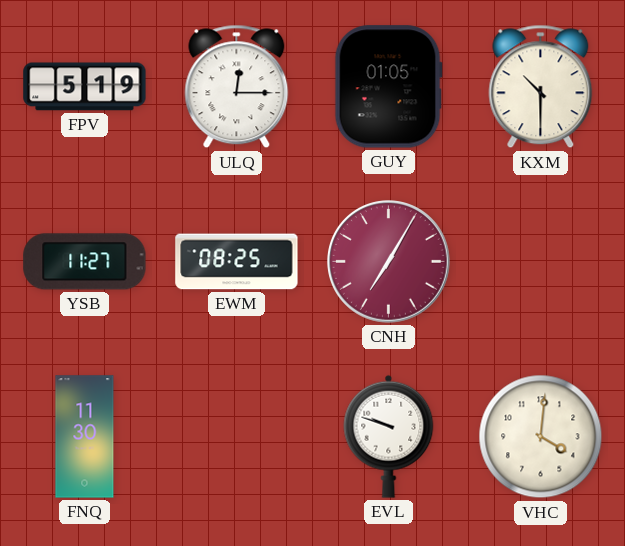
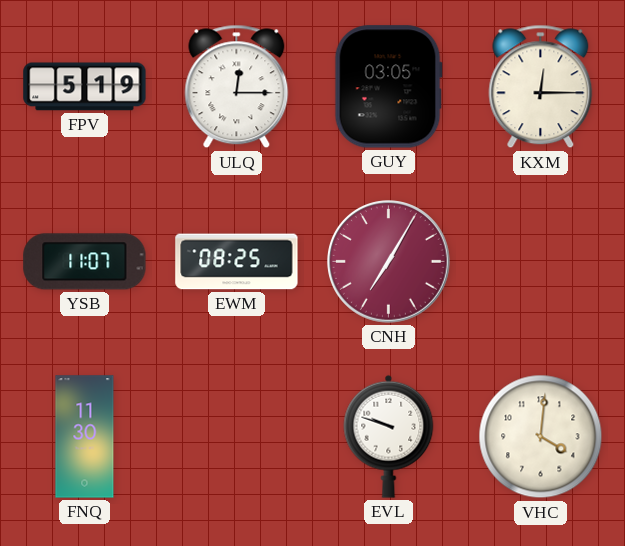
GUY: 01:05 -> 03:05 (388, 87)
KXM: 10:30 -> 12:15 (541, 87)
YSB: 11:27 -> 11:07 (85, 262)
